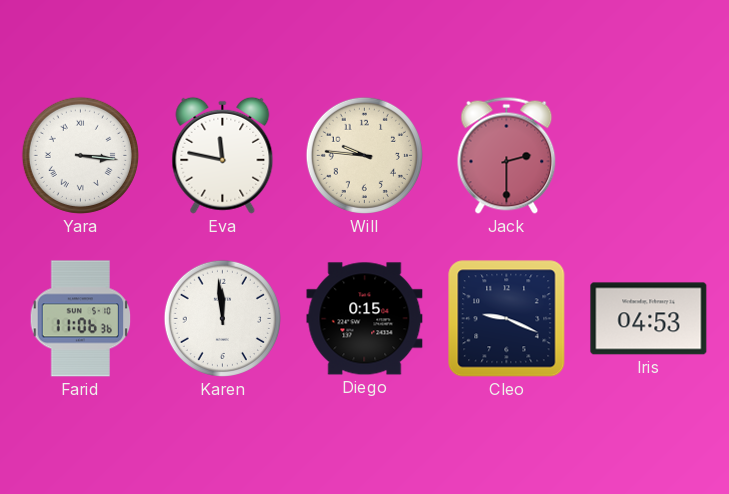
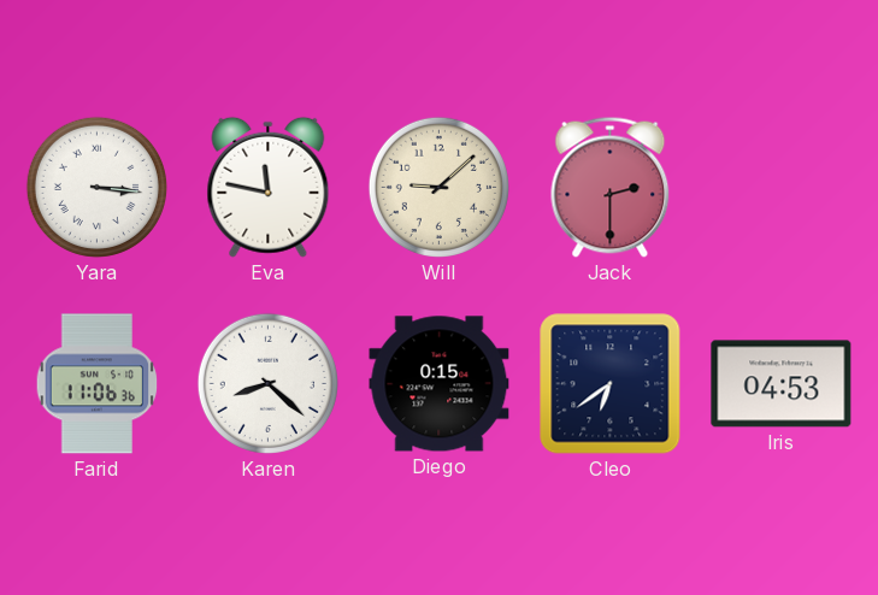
Will: 9:46 -> 9:08 (438, 187)
Karen: 11:59 -> 8:22 (267, 383)
Cleo: 9:19 -> 6:39 (611, 384)
